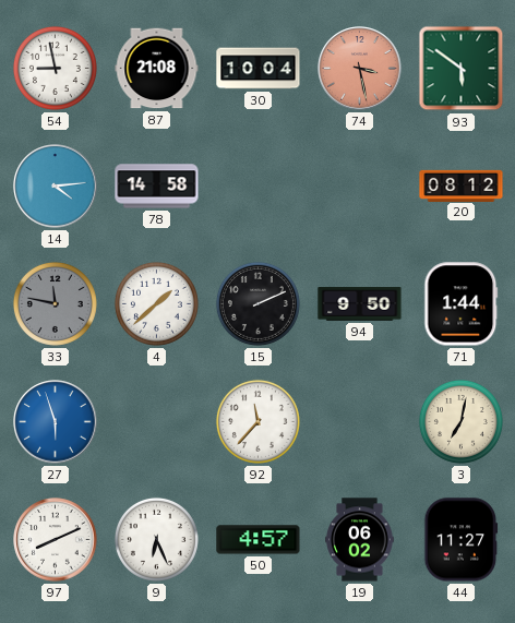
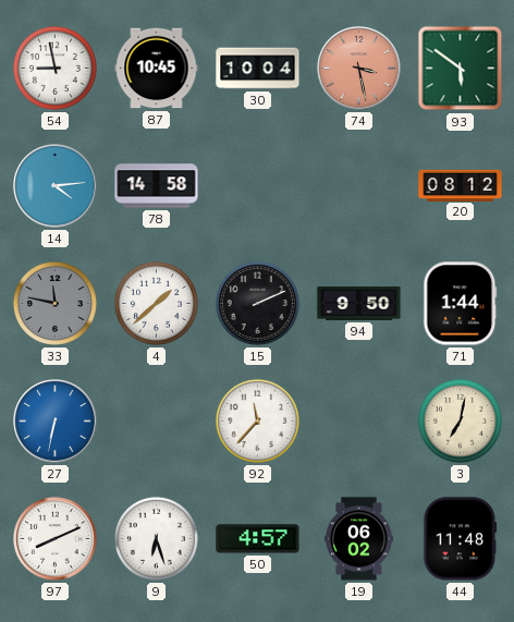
87: 21:08 -> 10:45 (157, 69)
27: 5:57 -> 6:32 (56, 422)
9: 6:26 -> 6:27 (156, 538)
44: 11:27 -> 11:48 (461, 539)
